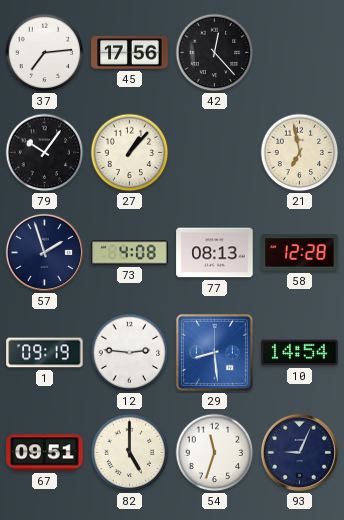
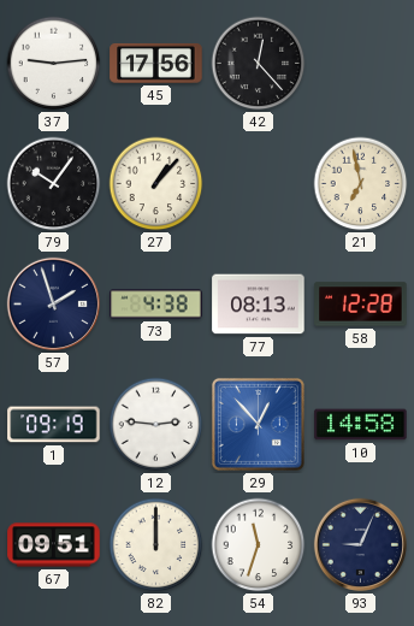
37: 7:14 -> 9:14 (54, 64)
73: 4:08 -> 4:38 (156, 305)
29: 8:29 -> 12:53 (258, 424)
10: 14:54 -> 14:58 (361, 425)
82: 5:00 -> 12:00 (156, 545)
